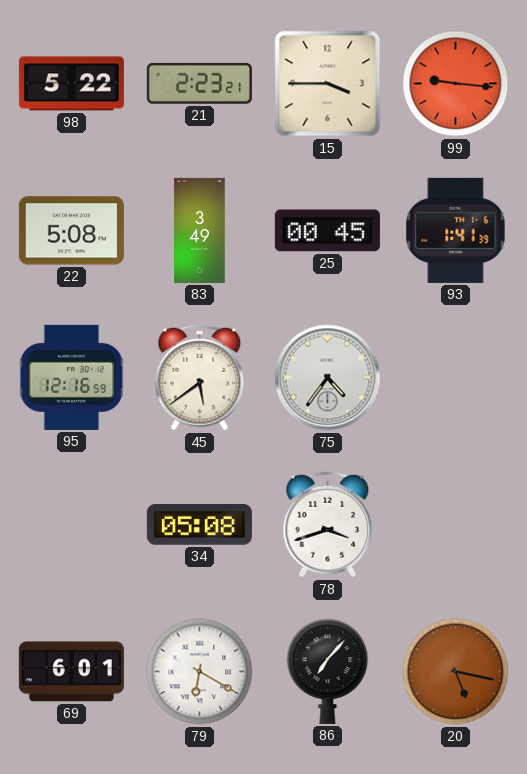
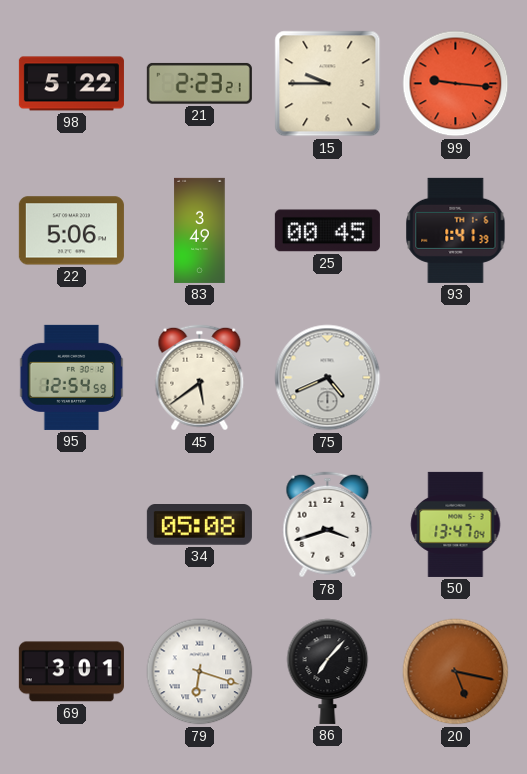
15: 3:45 -> 9:45 (328, 84)
22: 5:08 -> 5:06 (71, 231)
95: 12:16 -> 12:54 (72, 377)
75: 4:36 -> 4:41 (328, 378)
50: none -> 13:47 (456, 524)
69: 6:01 -> 3:01 (71, 672)
79: 6:20 -> 6:18 (200, 672)
